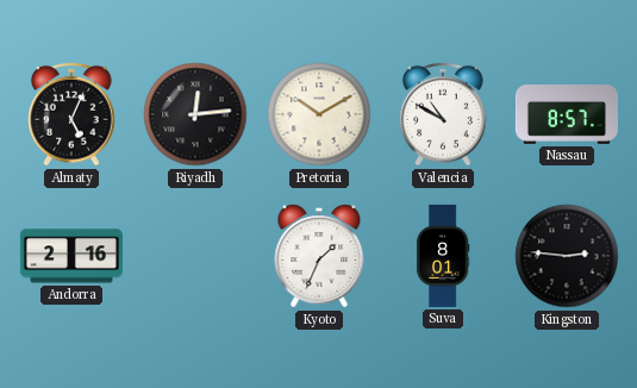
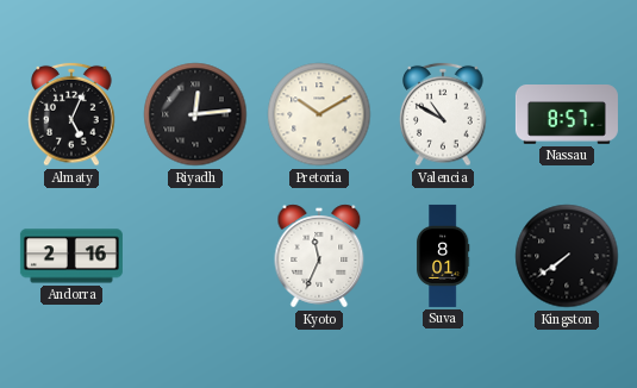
Kyoto: 1:34 -> 11:34 (319, 256)
Kingston: 2:46 -> 7:39 (567, 256)
